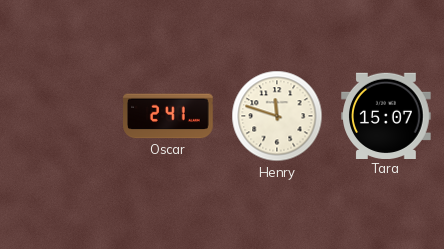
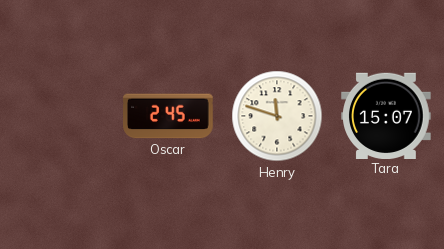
Oscar: 2:41 -> 2:45 (168, 116)
